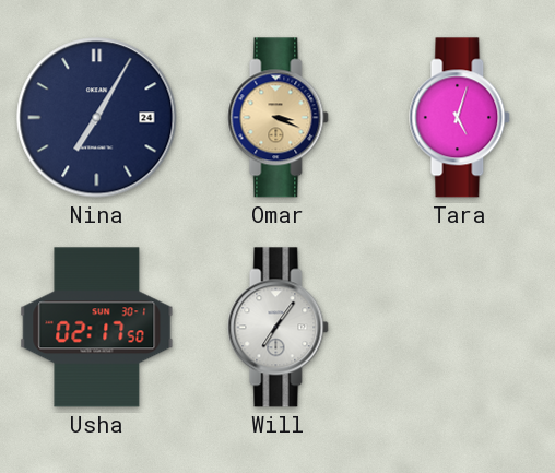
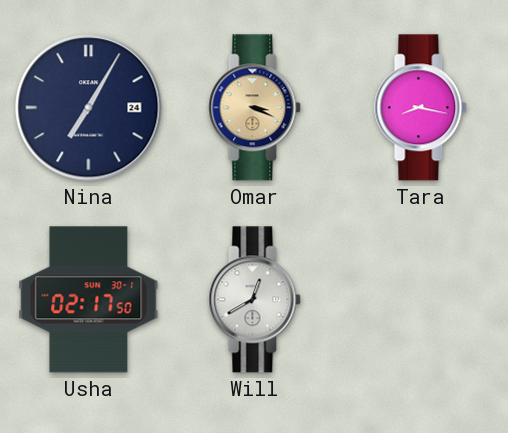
Tara: 5:03 -> 8:17 (421, 108)
Will: 7:06 -> 12:40 (255, 300)
